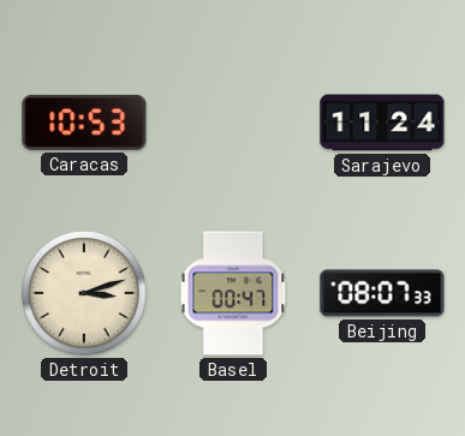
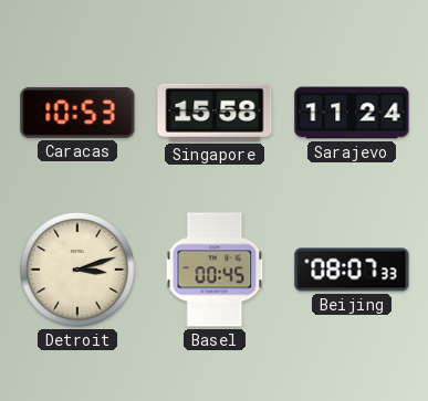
Singapore: none -> 15:58 (215, 113)
Basel: 00:47 -> 00:45 (215, 270)
